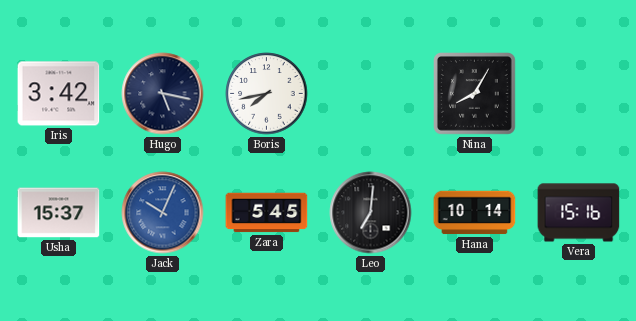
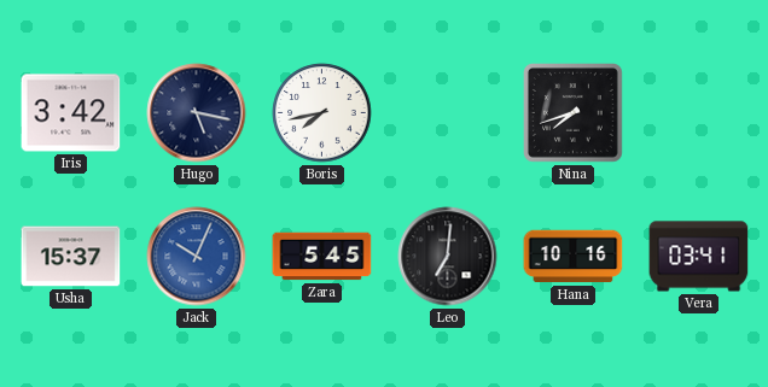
Nina: 8:05 -> 7:42 (574, 113)
Hana: 10:14 -> 10:16 (574, 257)
Vera: 15:16 -> 03:41 (699, 257)
